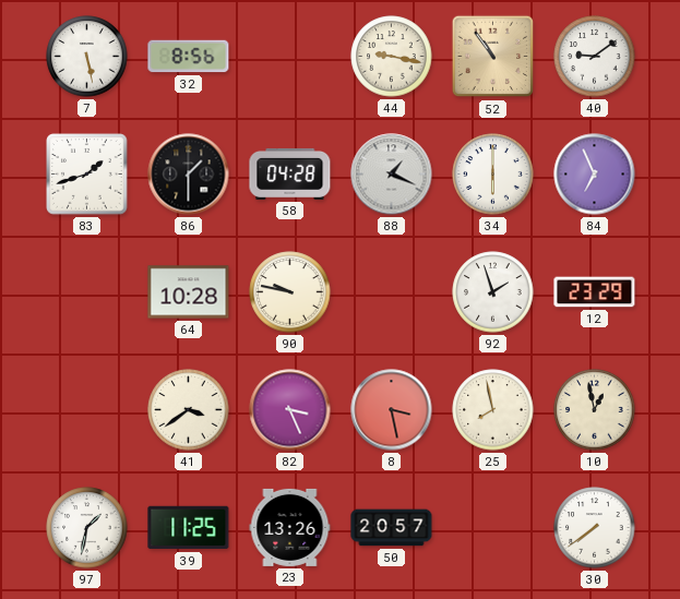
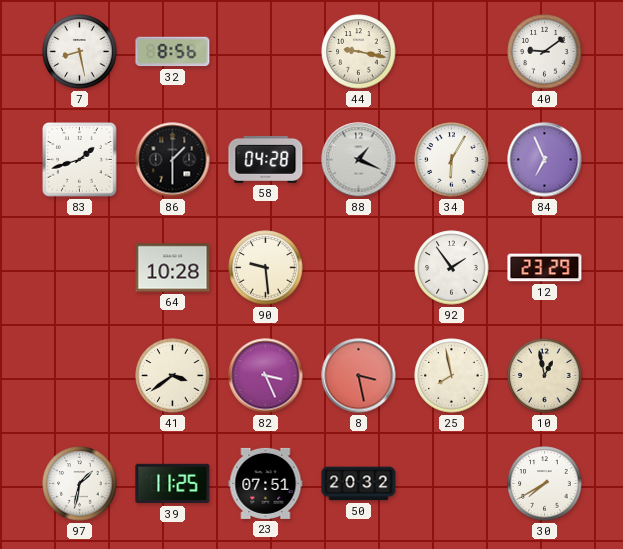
7: 5:28 -> 8:28 (80, 52)
52: 10:54 -> none (493, 57)
34: 6:00 -> 6:05 (452, 160)
90: 9:47 -> 9:29 (266, 268)
92: 1:57 -> 1:54 (452, 268)
23: 13:26 -> 07:51 (266, 483)
50: 20:57 -> 20:32 (359, 484)
30: 7:39 -> 7:40 (545, 484)
